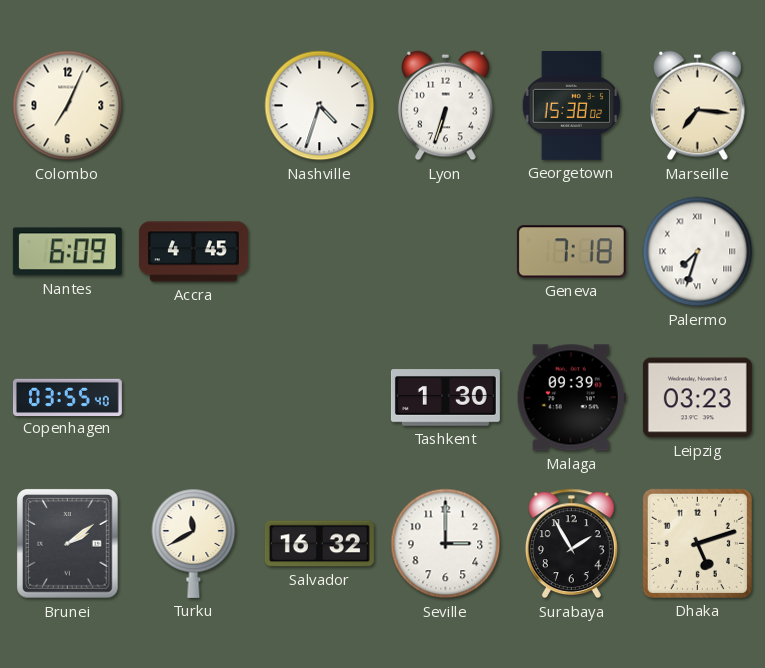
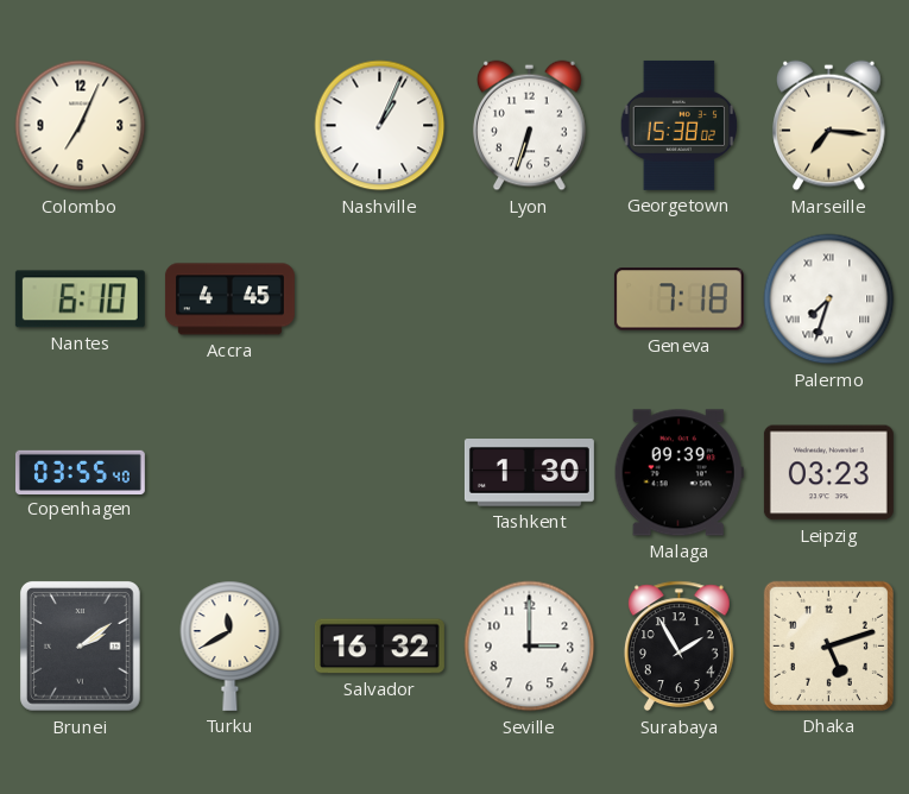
Nashville: 4:33 -> 1:04 (380, 126)
Nantes: 6:09 -> 6:10 (80, 300)
